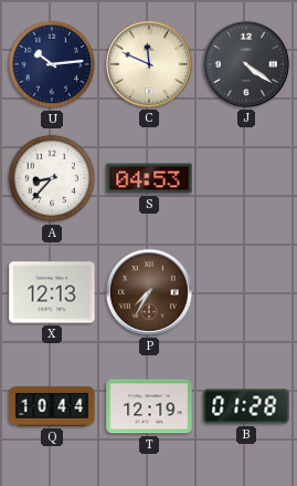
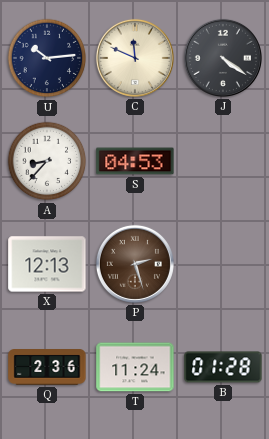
P: 7:35 -> 2:27 (135, 264)
Q: 10:44 -> 2:36 (47, 368)
T: 12:19 -> 11:24 (135, 367)
